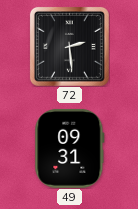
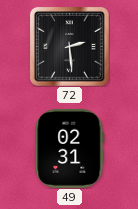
49: 09:31 -> 02:31 (70, 148)
